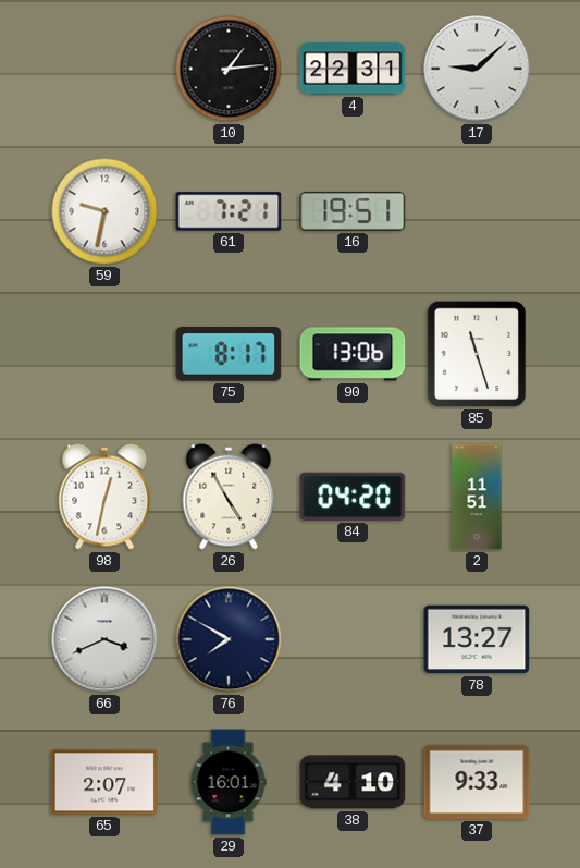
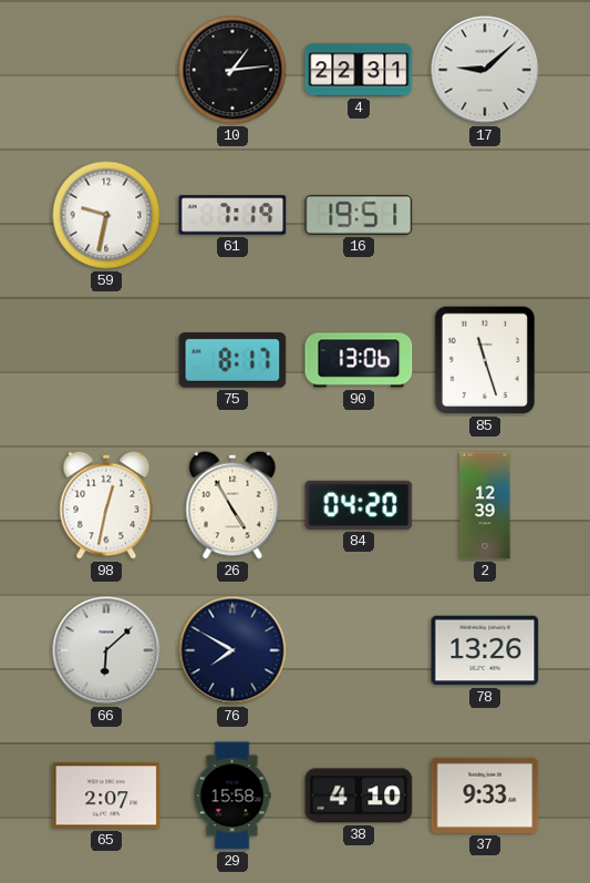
61: 7:21 -> 7:19 (232, 215)
2: 11:51 -> 12:39 (485, 505)
66: 3:41 -> 6:08 (106, 650)
78: 13:27 -> 13:26 (485, 650)
29: 16:01 -> 15:58 (232, 795)
